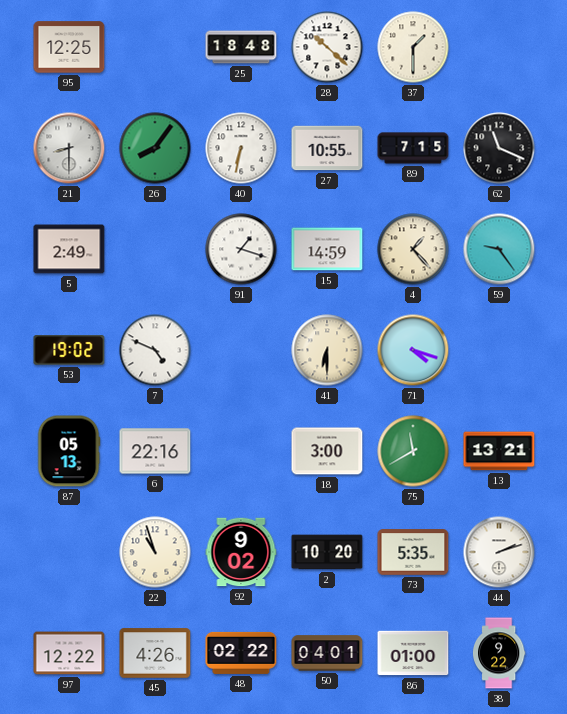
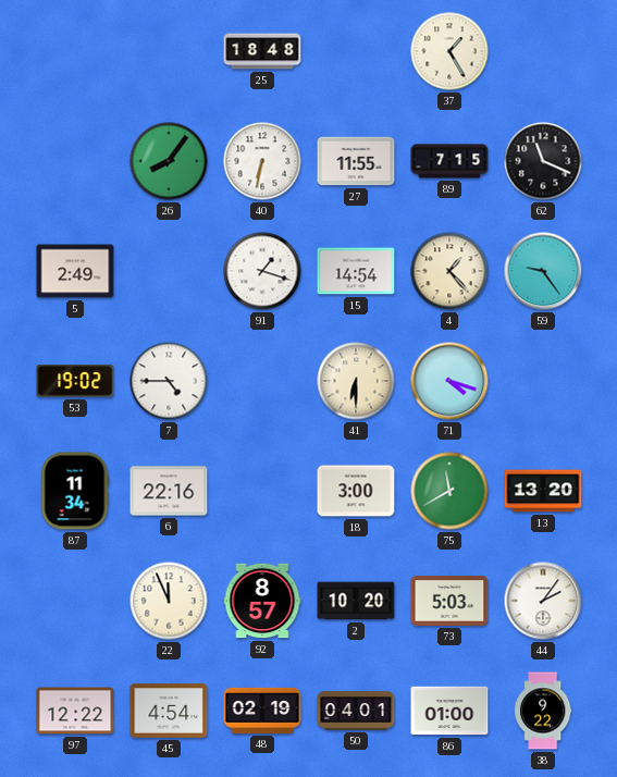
95: 12:25 -> none (69, 47)
28: 10:22 -> none (327, 47)
37: 1:30 -> 1:25 (449, 51)
21: 8:30 -> none (69, 148)
27: 10:55 -> 11:55 (356, 161)
15: 14:59 -> 14:54 (356, 271)
7: 4:49 -> 4:45 (169, 381)
87: 05:13 -> 11:34 (75, 491)
13: 13:21 -> 13:20 (543, 491)
22: 10:57 -> 11:56 (169, 601)
92: 9:02 -> 8:57 (262, 601)
73: 5:35 -> 5:03 (449, 601)
44: 2:12 -> 2:06 (543, 601)
45: 4:26 -> 4:54 (169, 711)
48: 02:22 -> 02:19 (262, 711)
